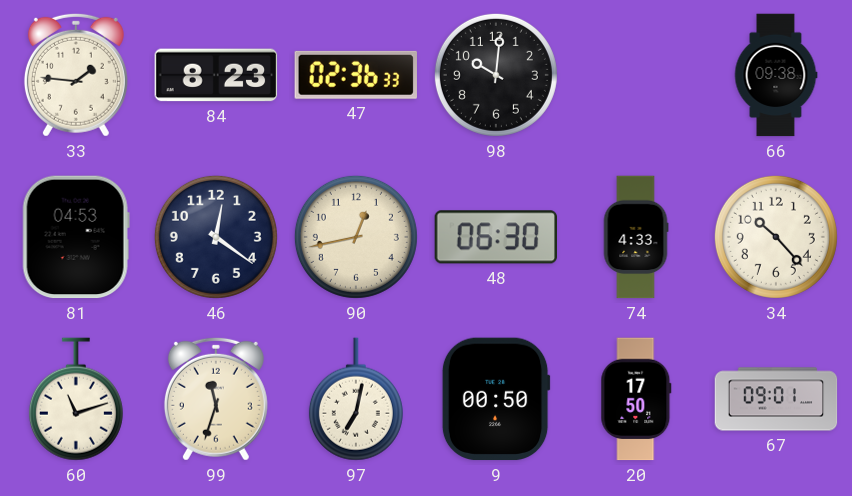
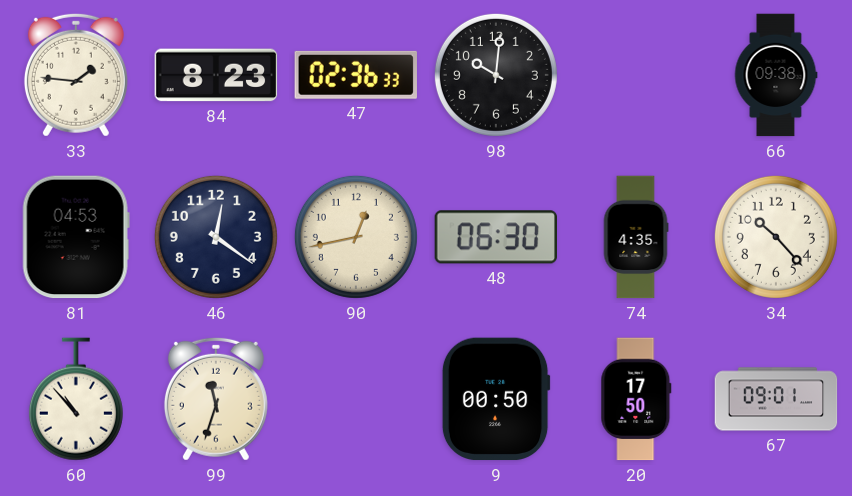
74: 4:33 -> 4:35 (636, 237)
60: 11:12 -> 10:53 (76, 399)
97: 7:02 -> none (356, 399)
